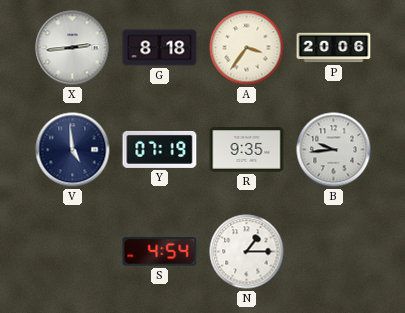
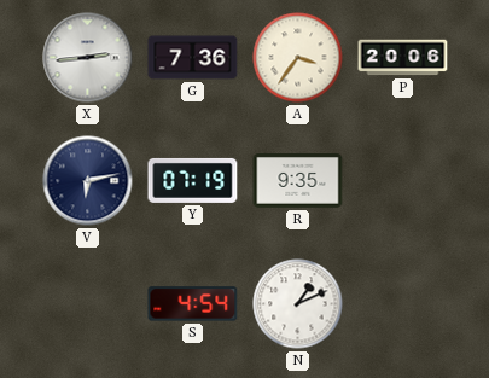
G: 8:18 -> 7:36 (193, 58)
V: 4:59 -> 6:13 (88, 181)
B: 9:44 -> none (334, 150)
N: 1:15 -> 1:11 (298, 304)
